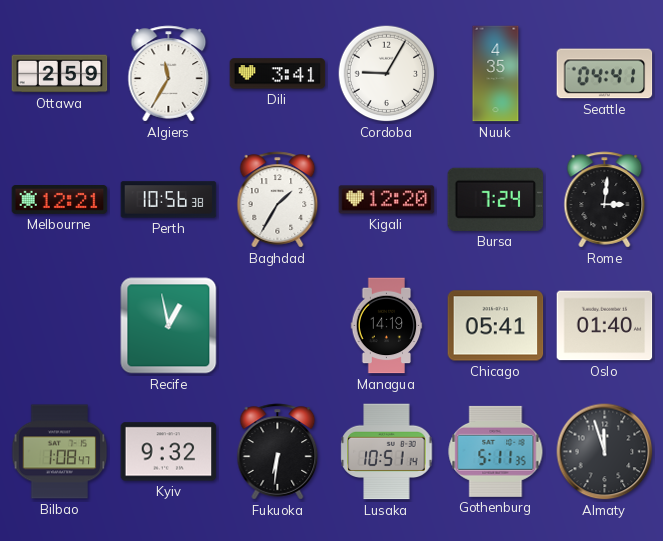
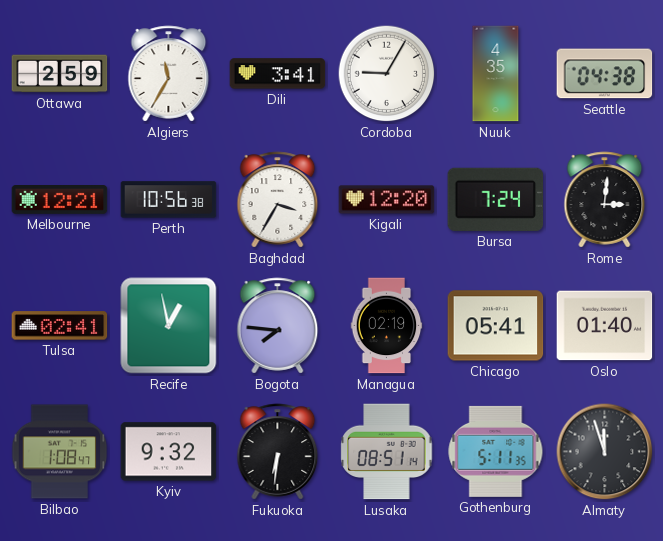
Seattle: 04:41 -> 04:38 (605, 74)
Baghdad: 1:35 -> 3:35 (278, 200)
Tulsa: none -> 02:41 (60, 326)
Bogota: none -> 7:46 (278, 326)
Managua: 14:19 -> 02:19 (387, 326)
Lusaka: 10:51 -> 08:51 (387, 452)
